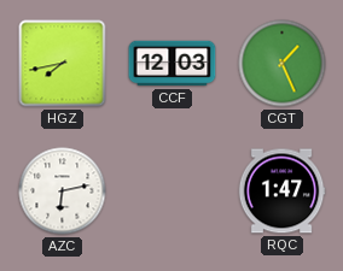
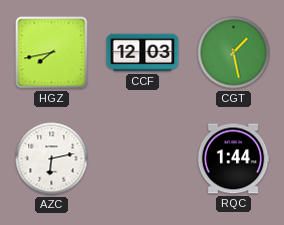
CGT: 1:26 -> 1:28 (234, 53)
RQC: 1:47 -> 1:44 (233, 159)
